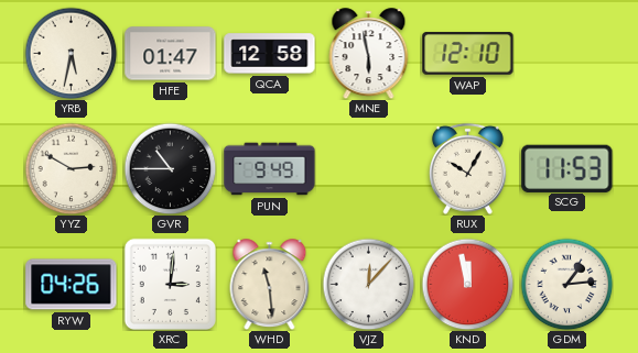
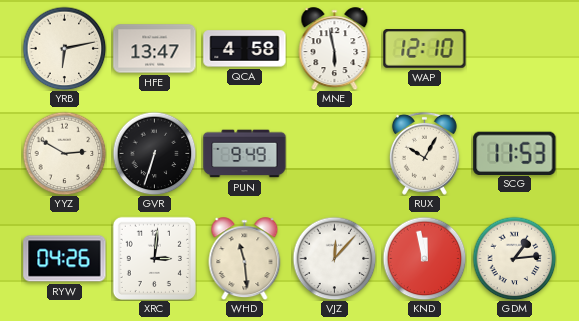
YRB: 5:32 -> 6:13 (64, 48)
HFE: 01:47 -> 13:47 (155, 49)
QCA: 12:58 -> 4:58 (245, 49)
GVR: 10:45 -> 6:33 (154, 153)
